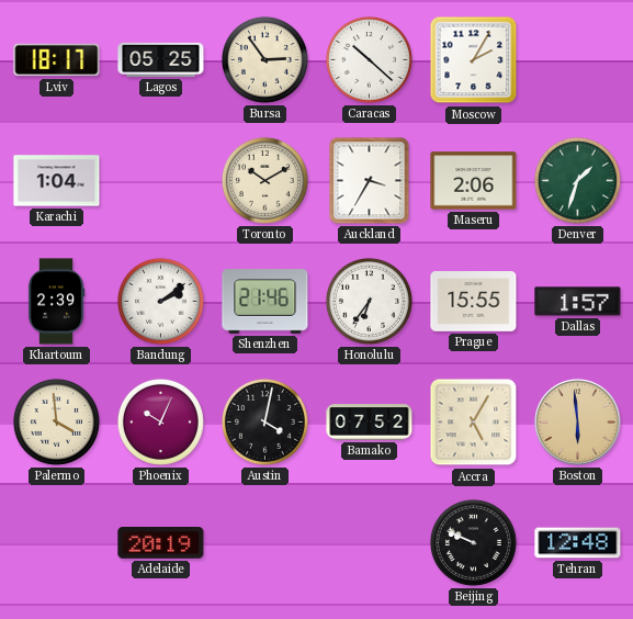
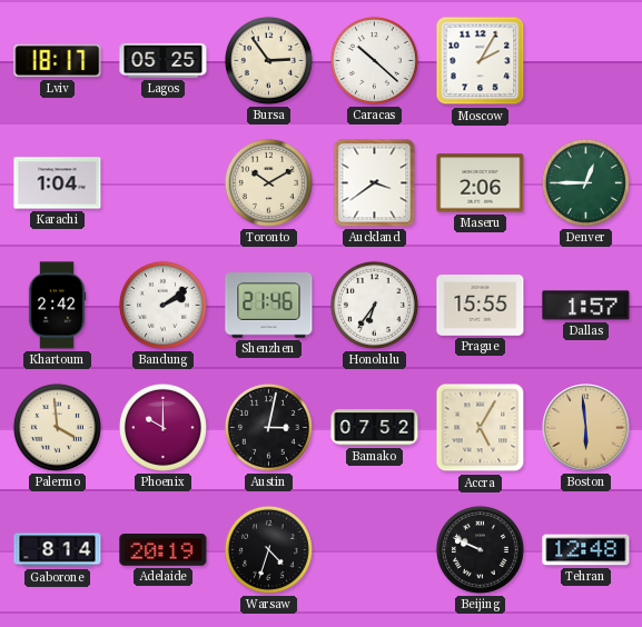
Auckland: 3:35 -> 3:39 (375, 183)
Denver: 1:33 -> 12:45 (585, 182)
Khartoum: 2:39 -> 2:42 (57, 306)
Phoenix: 10:04 -> 10:00 (162, 427)
Austin: 4:02 -> 3:02 (268, 427)
Gaborone: none -> 8:14 (58, 550)
Warsaw: none -> 4:33 (268, 549)
